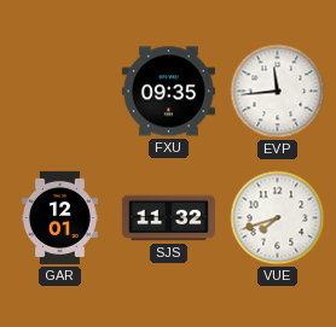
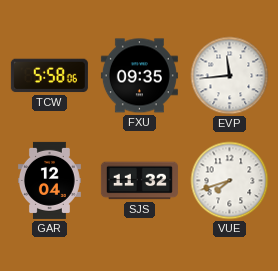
TCW: none -> 5:58 (49, 76)
GAR: 12:01 -> 12:04 (49, 180)
